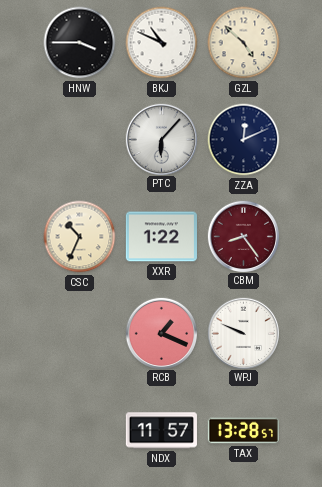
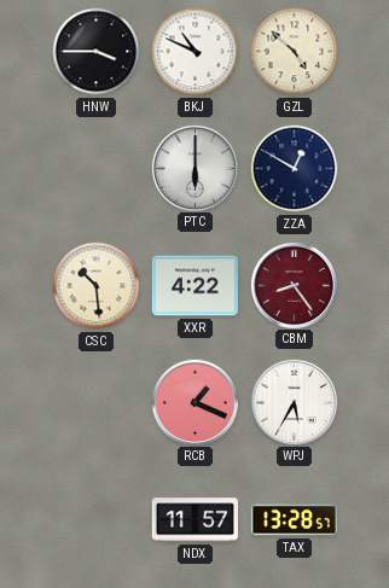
PTC: 6:07 -> 6:00 (194, 168)
ZZA: 12:11 -> 12:50 (295, 169)
CSC: 10:34 -> 10:29 (97, 286)
XXR: 1:22 -> 4:22 (194, 286)
WPJ: 9:49 -> 5:35 (294, 402)
